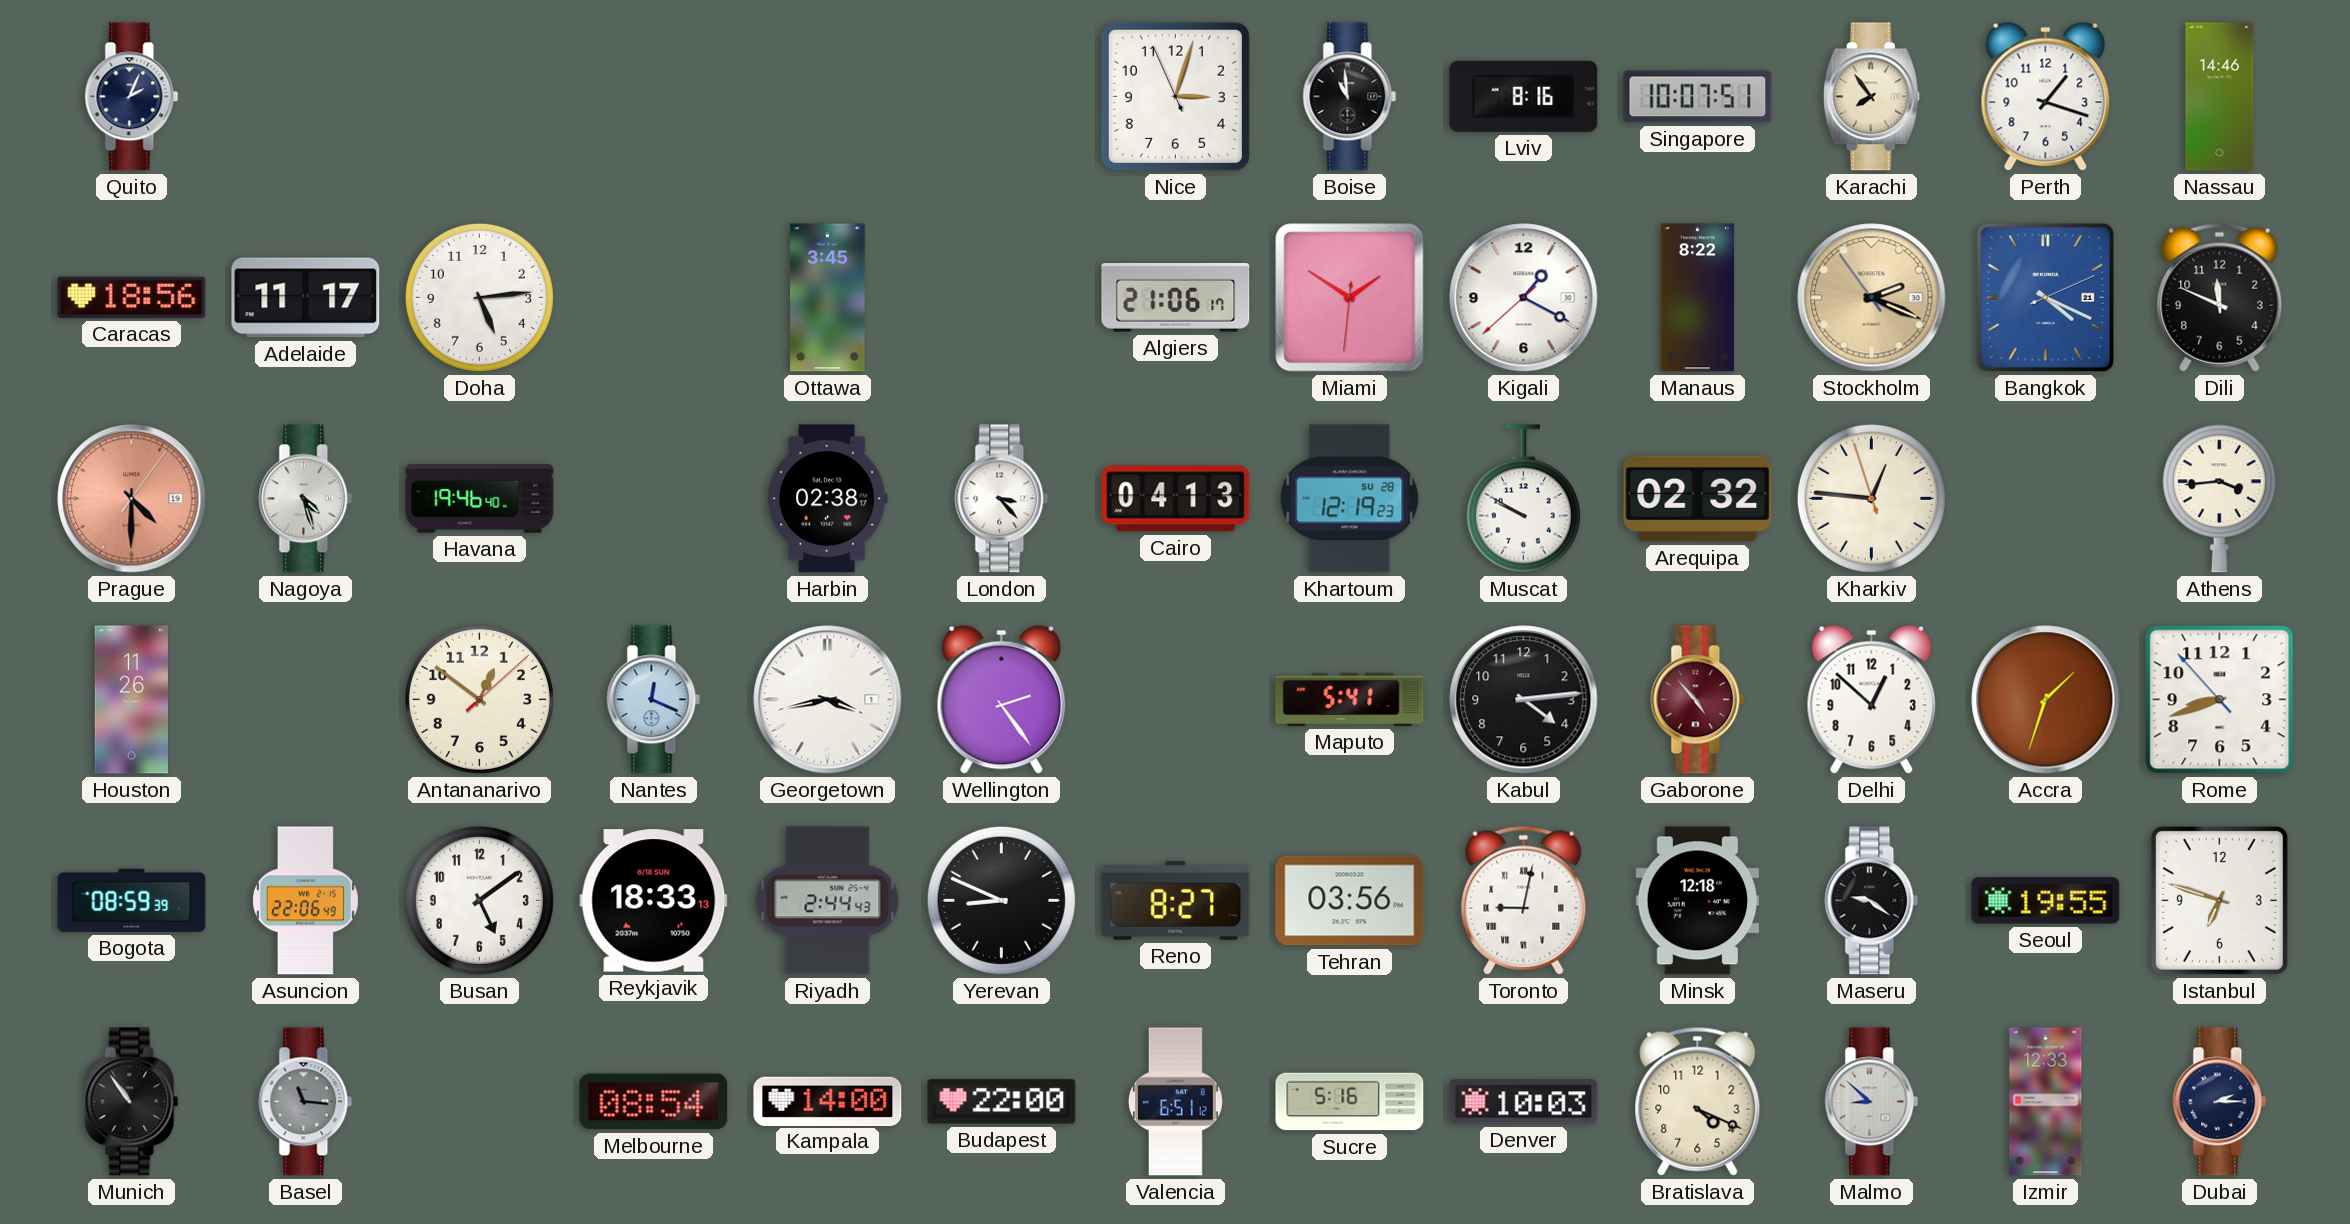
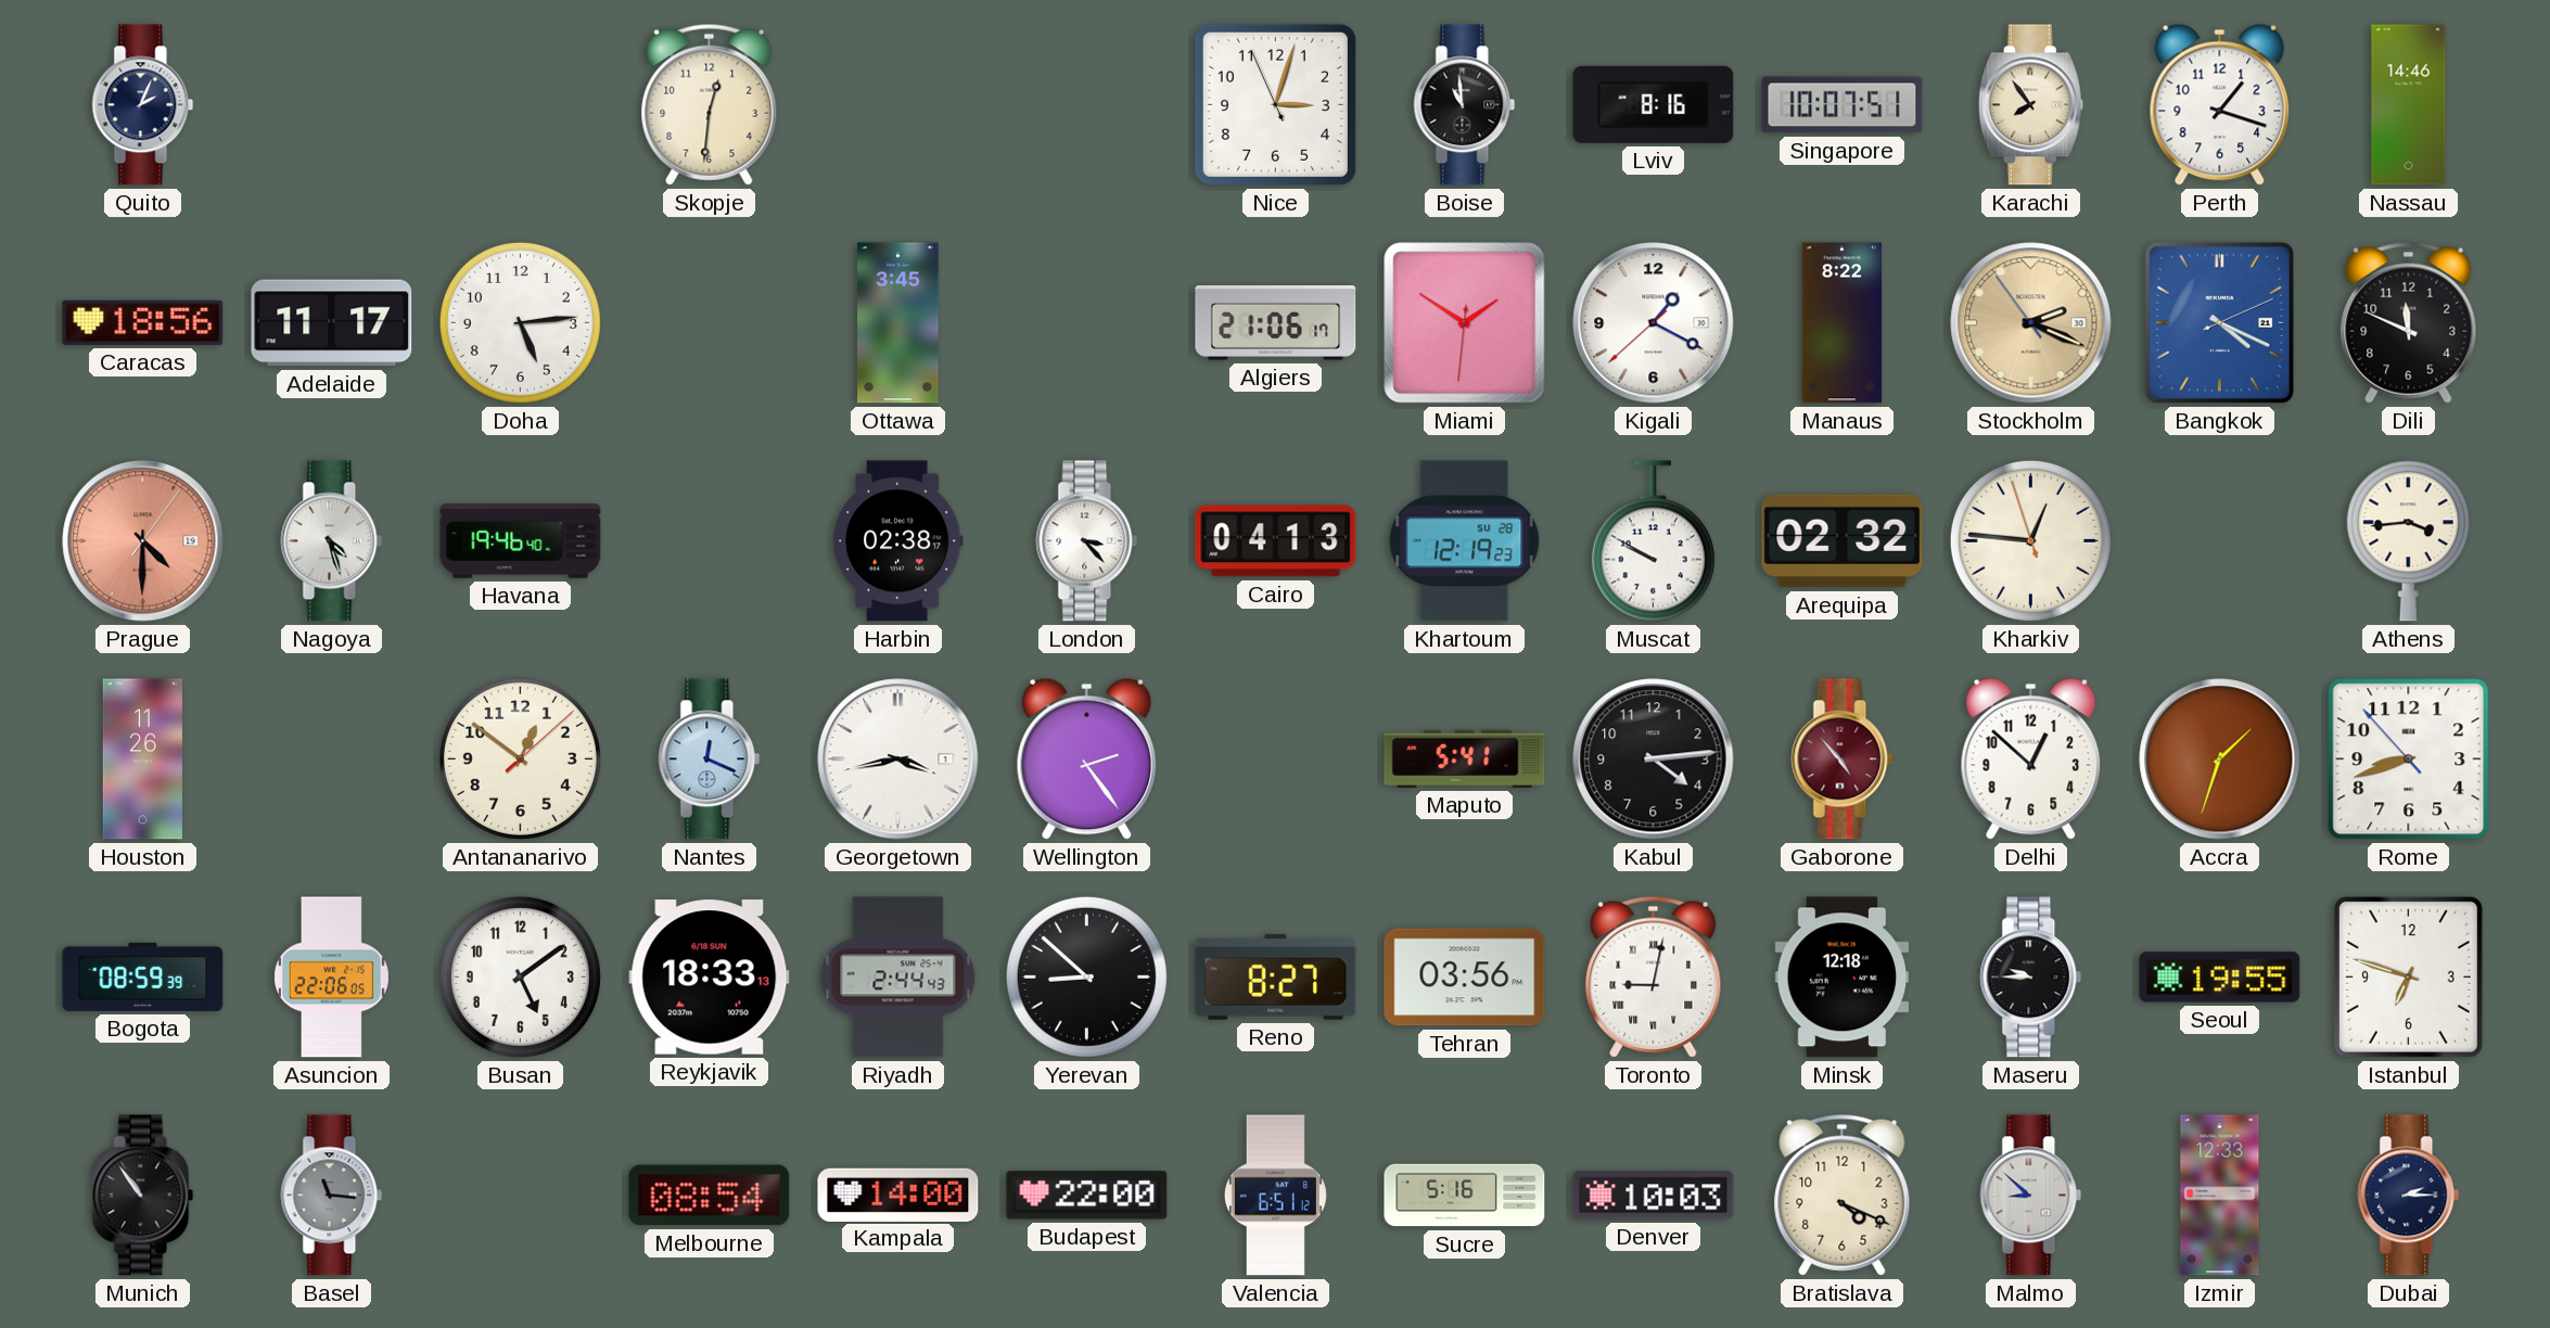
Skopje: none -> 12:31 (710, 104)
Asuncion: 22:06:49 -> 22:06:05 (331, 978)
Yerevan: 8:49 -> 8:52 (1086, 976)
Maseru: 9:21 -> 9:45 (2031, 978)
